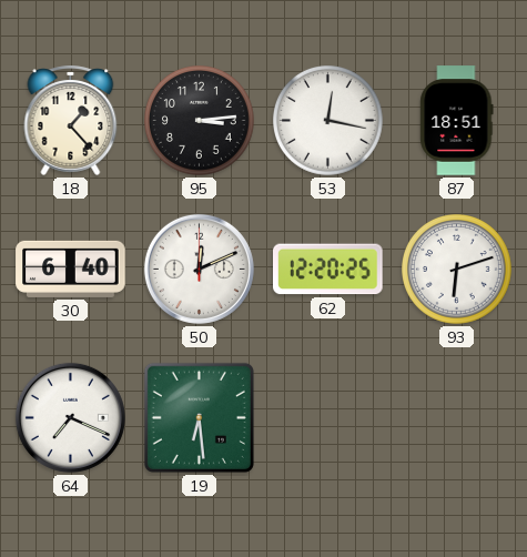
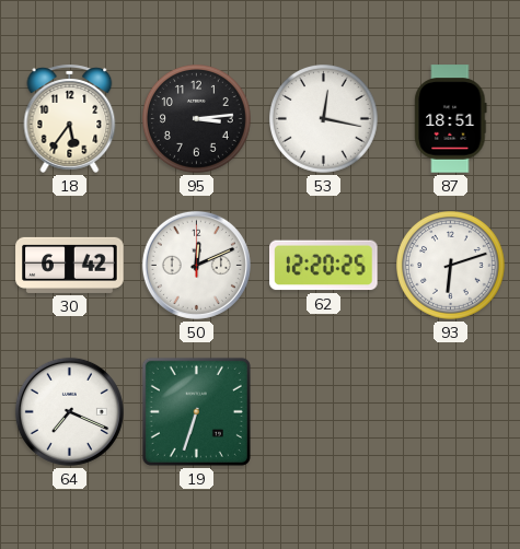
18: 1:23 -> 5:36 (70, 118)
30: 6:40 -> 6:42 (70, 265)
19: 6:29 -> 6:33 (196, 411)
